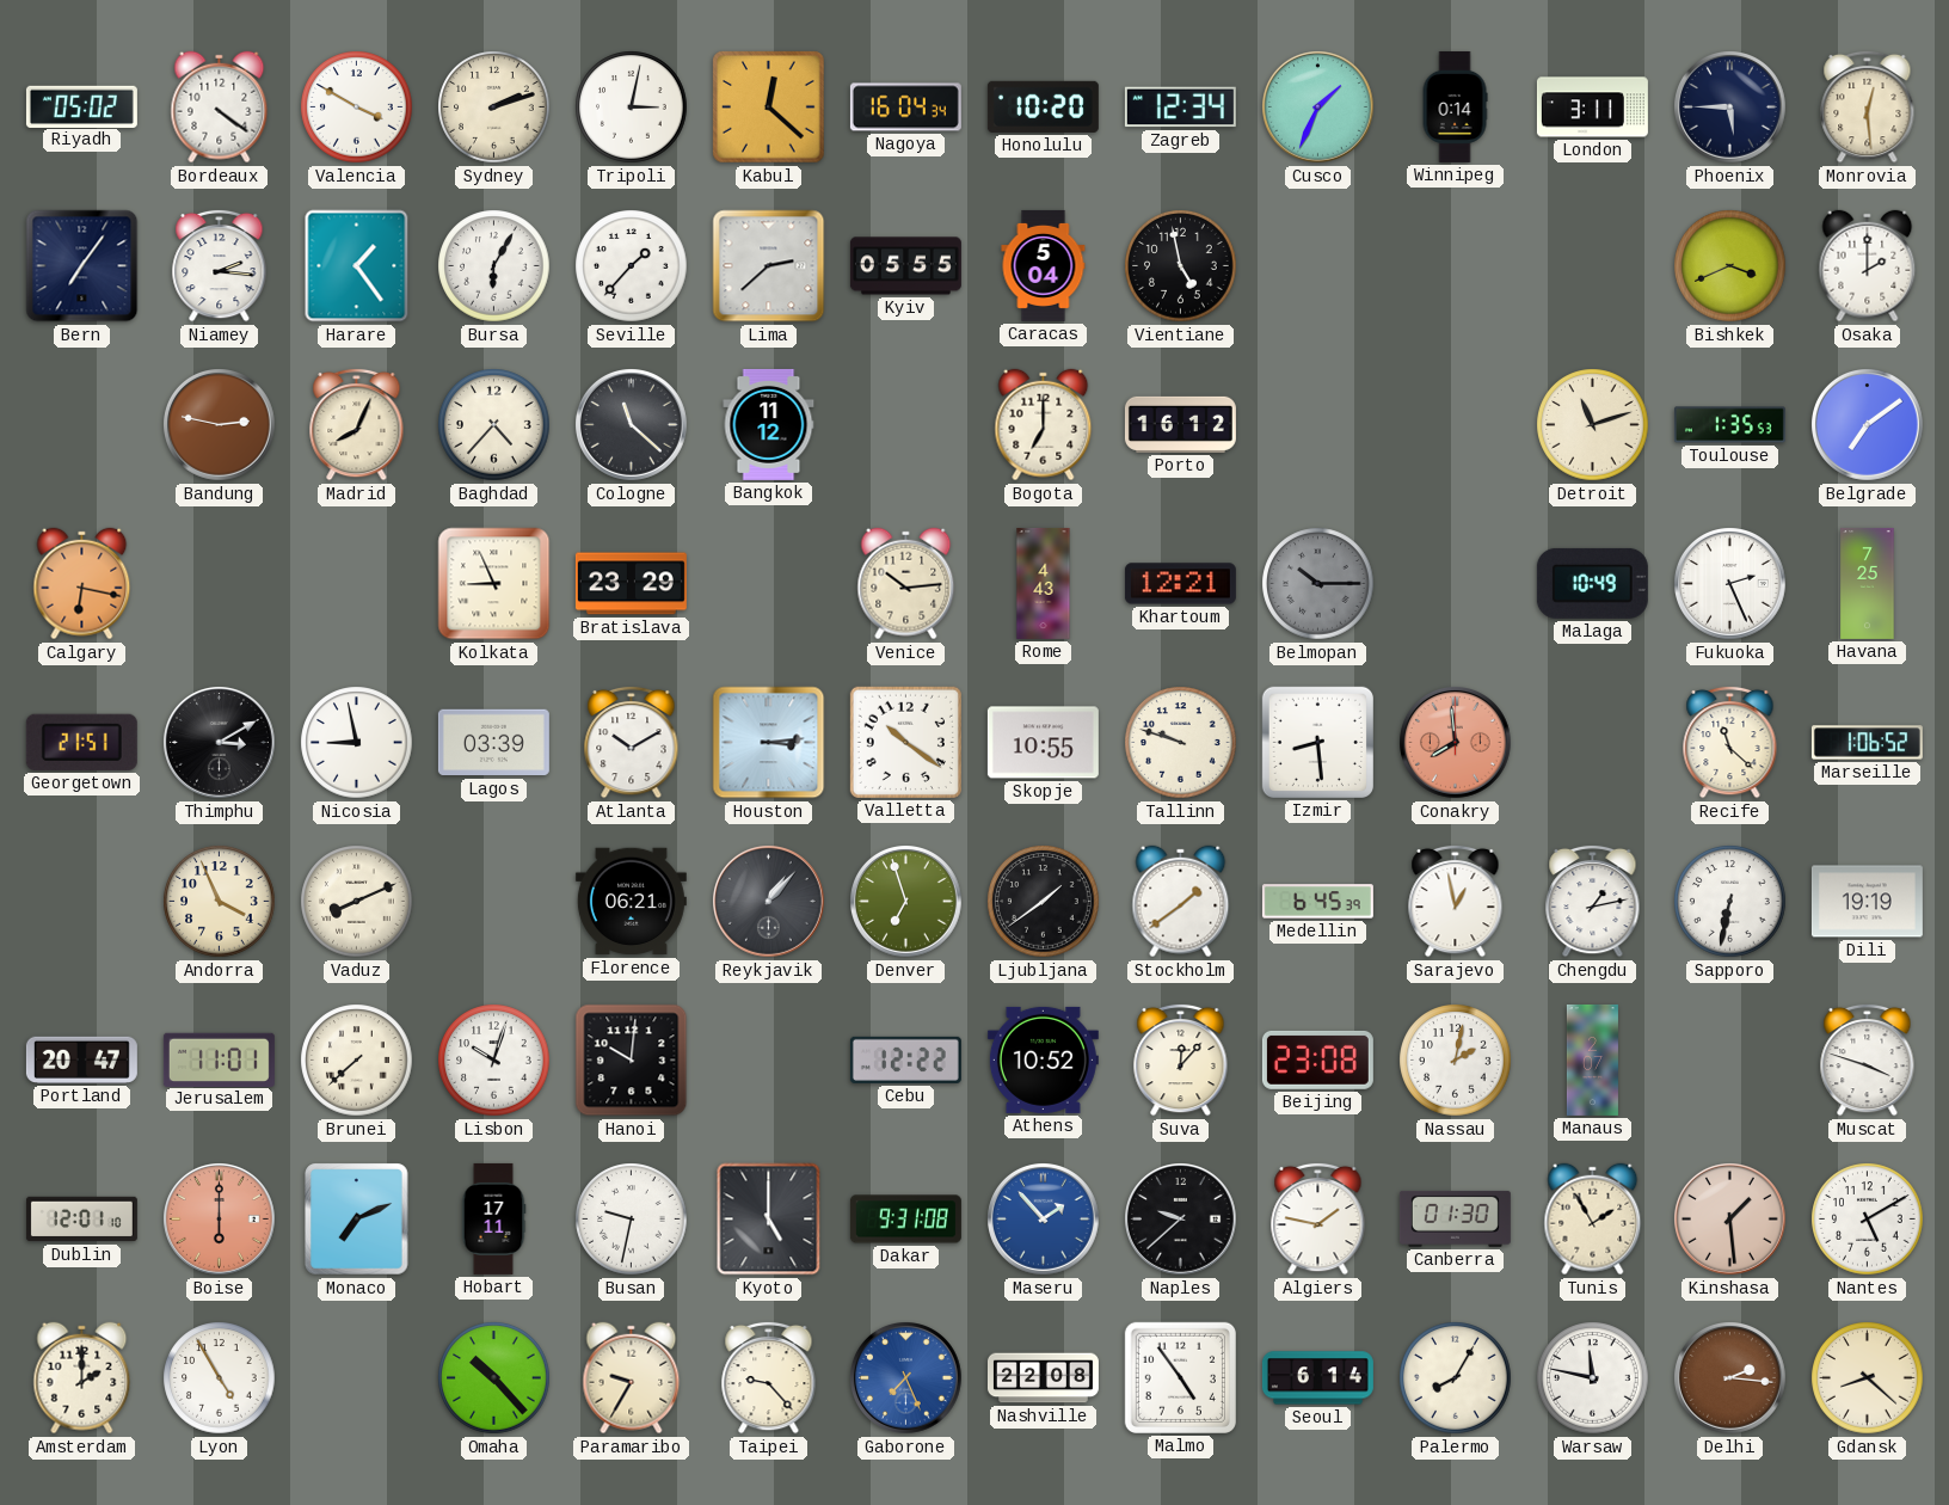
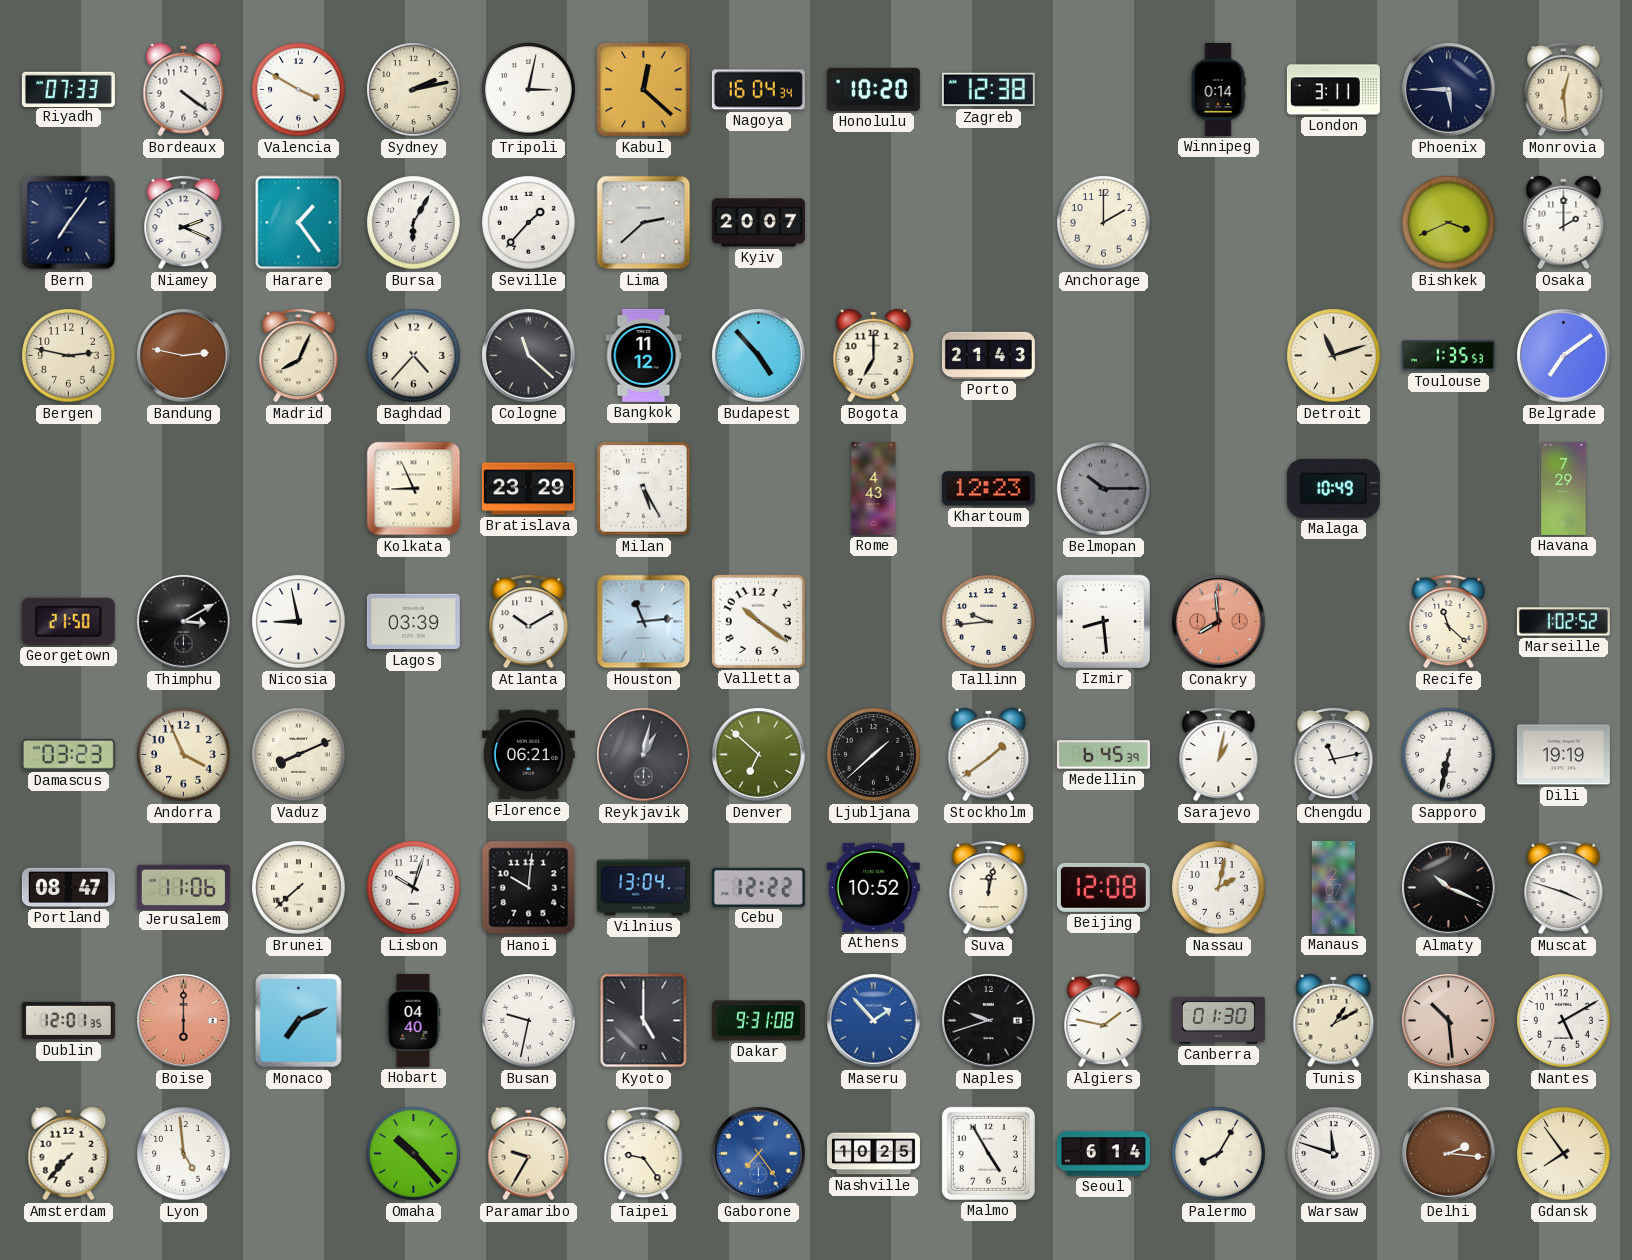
Riyadh: 05:02 -> 07:33 (68, 89)
Sydney: 2:12 -> 2:13 (414, 90)
Zagreb: 12:34 -> 12:38 (988, 90)
Cusco: 1:34 -> none (1318, 107)
Niamey: 2:16 -> 2:19 (184, 222)
Kyiv: 05:55 -> 20:07 (758, 223)
Caracas: 5:04 -> none (1044, 265)
Vientiane: 4:58 -> none (1181, 266)
Anchorage: none -> 2:00 (1104, 223)
Bergen: none -> 2:47 (69, 356)
Budapest: none -> 4:53 (759, 356)
Porto: 16:12 -> 21:43 (988, 355)
Calgary: 6:17 -> none (82, 584)
Milan: none -> 5:25 (644, 489)
Venice: 10:14 -> none (906, 584)
Khartoum: 12:21 -> 12:23 (988, 489)
Fukuoka: 2:26 -> none (1730, 584)
Havana: 7:25 -> 7:29 (1564, 488)
Georgetown: 21:51 -> 21:50 (68, 621)
Houston: 3:14 -> 11:14 (644, 622)
Skopje: 10:55 -> none (1043, 743)
Tallinn: 9:48 -> 9:44 (989, 622)
Marseille: 1:06 -> 1:02 (1563, 622)
Damascus: none -> 03:23 (68, 754)
Reykjavik: 1:07 -> 1:02 (644, 755)
Denver: 6:57 -> 6:52 (759, 755)
Ljubljana: 1:39 -> 1:38 (874, 755)
Sarajevo: 12:58 -> 1:02 (1219, 754)
Chengdu: 1:13 -> 11:13 (1334, 754)
Portland: 20:47 -> 08:47 (68, 887)
Jerusalem: 11:01 -> 11:06 (183, 887)
Vilnius: none -> 13:04 (643, 888)
Suva: 12:07 -> 12:02 (989, 887)
Beijing: 23:08 -> 12:08 (1103, 887)
Almaty: none -> 10:19 (1449, 888)
Dublin: 12:01:10 -> 12:01:35 (68, 1021)
Hobart: 17:11 -> 04:40 (413, 1020)
Naples: 9:38 -> 9:42 (989, 1021)
Tunis: 1:55 -> 1:10 (1334, 1021)
Kinshasa: 1:29 -> 10:29 (1449, 1021)
Amsterdam: 2:00 -> 7:37 (69, 1154)
Lyon: 4:55 -> 4:59 (184, 1154)
Taipei: 9:23 -> 9:24 (644, 1153)
Gaborone: 7:26 -> 7:24 (759, 1154)
Nashville: 22:08 -> 10:25 (873, 1154)
Malmo: 4:54 -> 4:55 (988, 1153)
Warsaw: 11:47 -> 11:48 (1334, 1154)
Gdansk: 8:22 -> 7:54 (1564, 1154)
